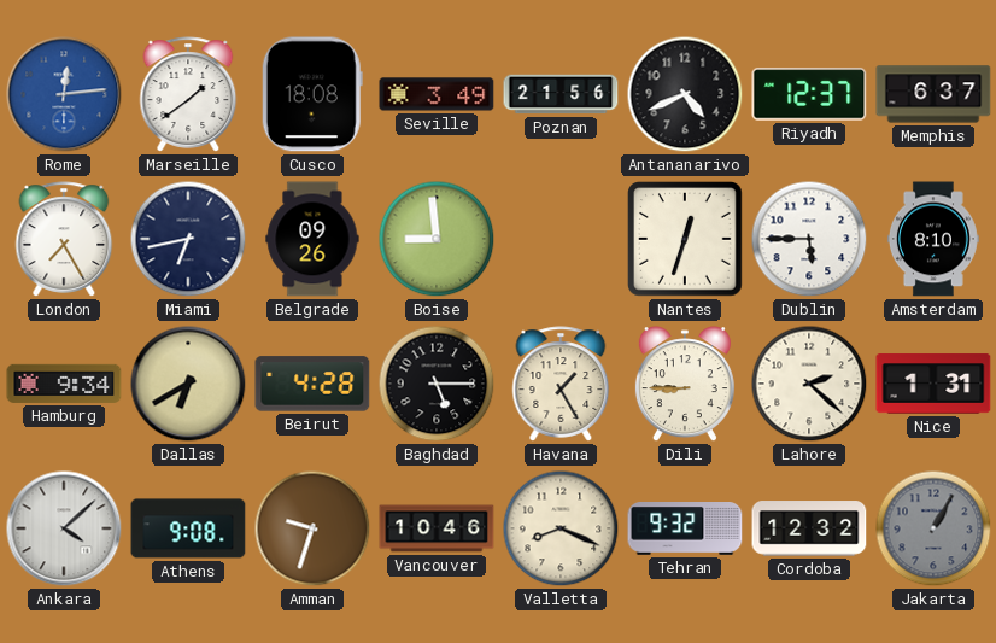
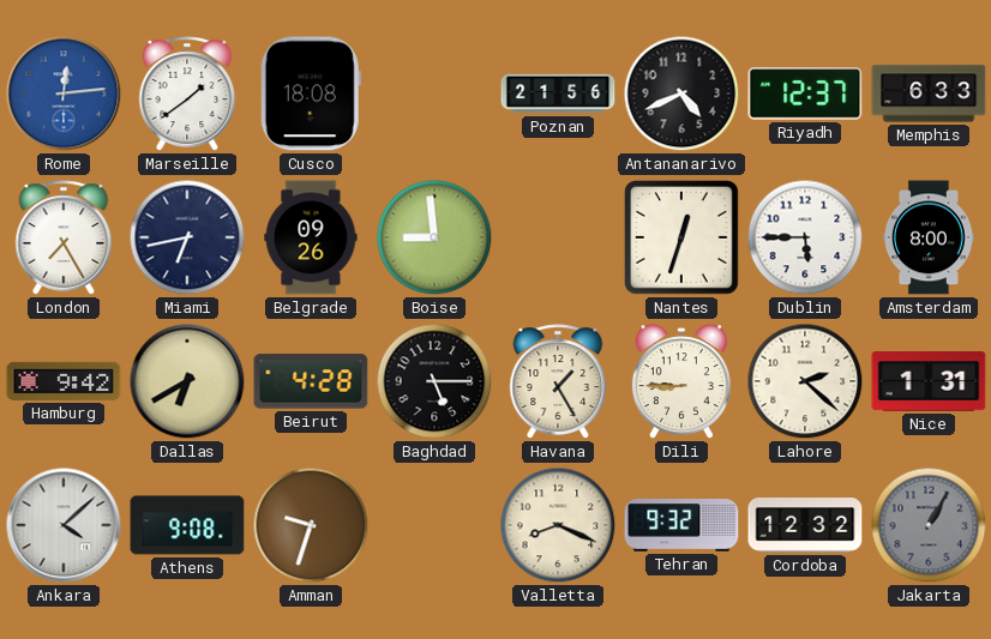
Seville: 3:49 -> none (437, 94)
Memphis: 6:37 -> 6:33 (929, 94)
Amsterdam: 8:10 -> 8:00 (929, 237)
Hamburg: 9:34 -> 9:42 (64, 381)
Vancouver: 10:46 -> none (437, 528)
